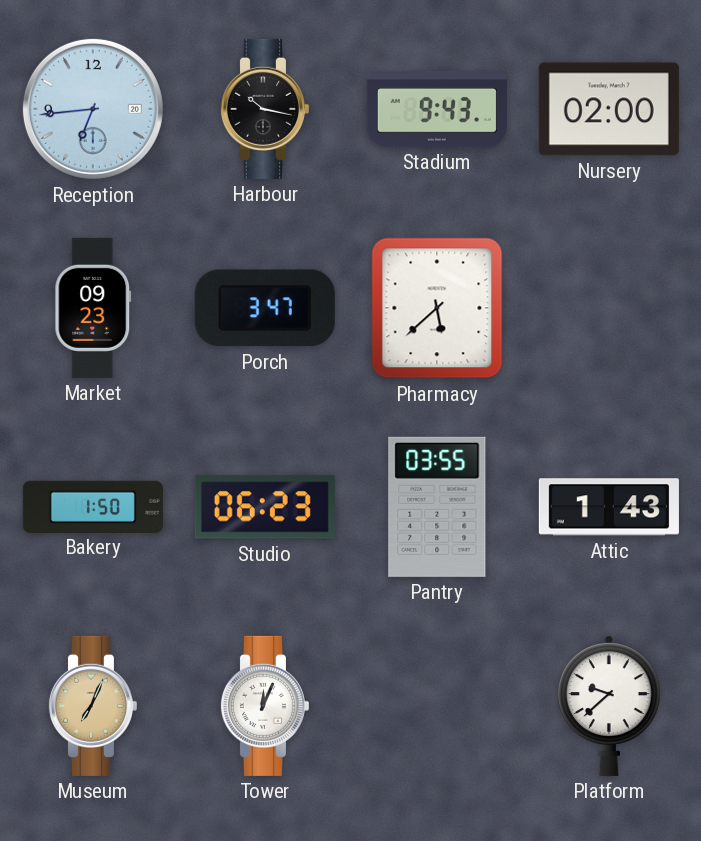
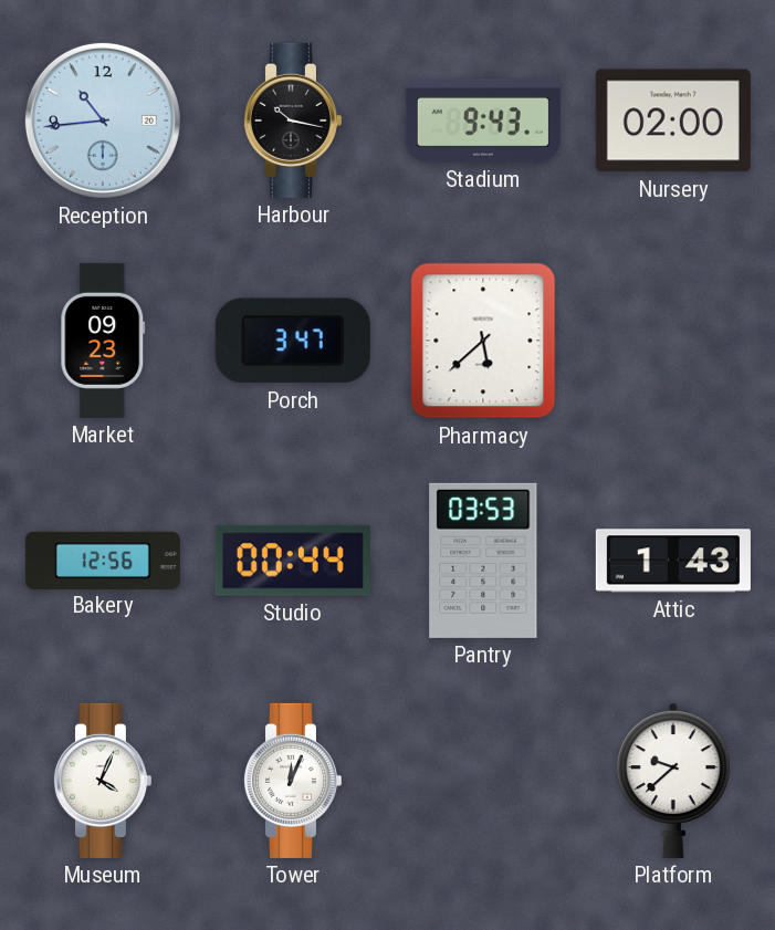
Reception: 6:44 -> 10:44 (103, 121)
Bakery: 1:50 -> 12:56 (103, 560)
Studio: 06:23 -> 00:44 (293, 561)
Pantry: 03:55 -> 03:53 (483, 561)
Museum: 7:04 -> 4:04 (102, 781)
Museum dial: champagne -> white (102, 781)
